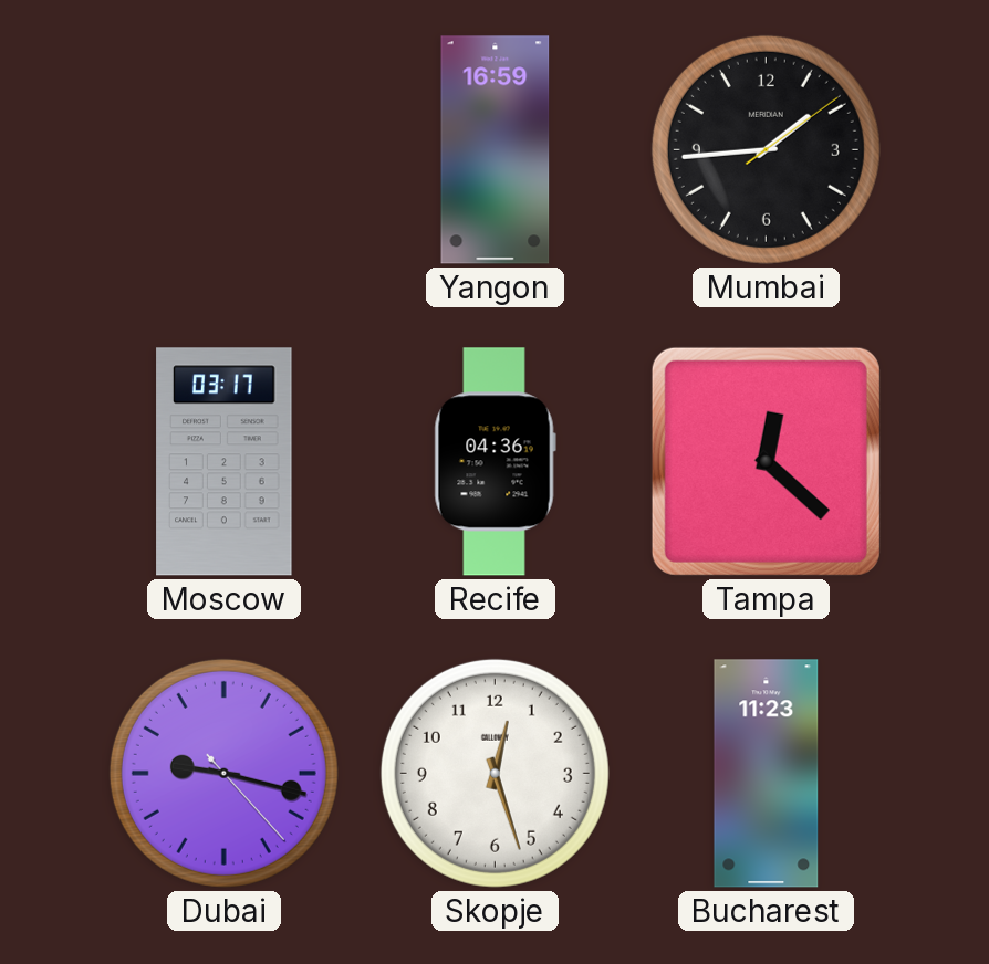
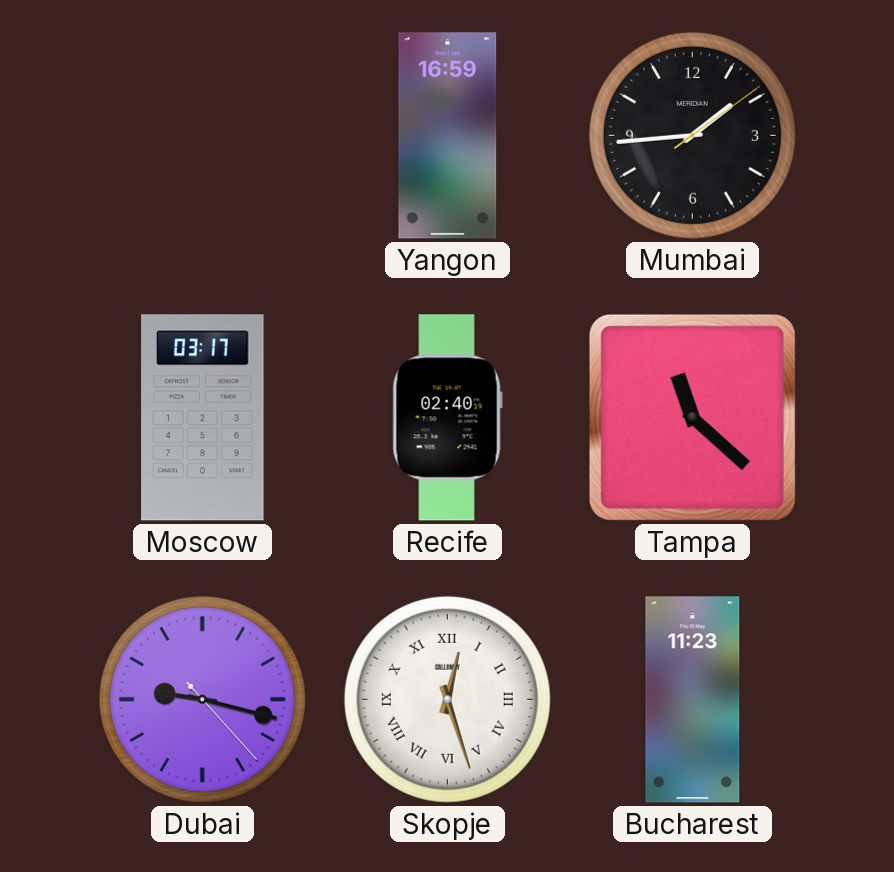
Recife: 04:36 -> 02:40 (447, 418)
Tampa: 12:22 -> 11:22 (692, 417)
Skopje numerals: Arabic -> Roman (447, 699)
